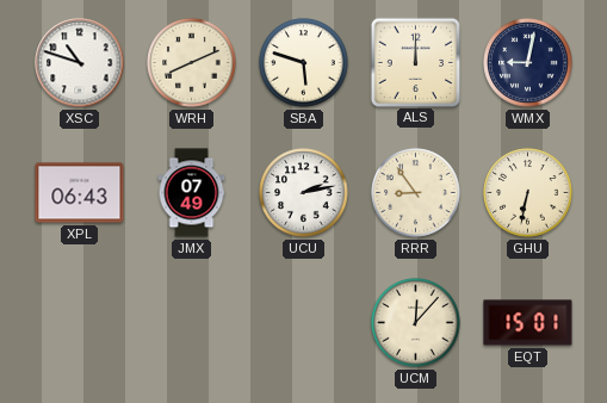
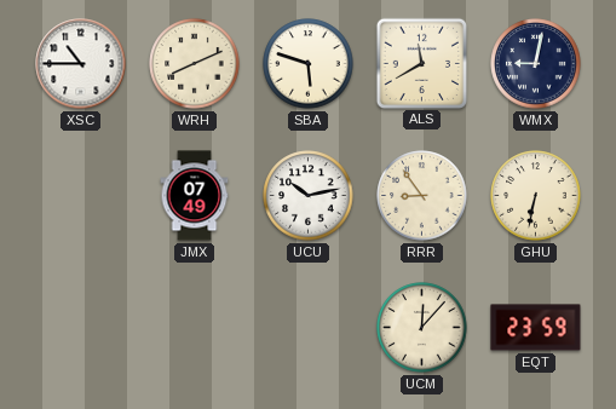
XSC: 10:48 -> 10:45 (81, 64)
ALS: 12:00 -> 11:40 (421, 63)
XPL: 06:43 -> none (80, 193)
UCU: 2:13 -> 10:13 (309, 196)
EQT: 15:01 -> 23:59 (536, 328)
